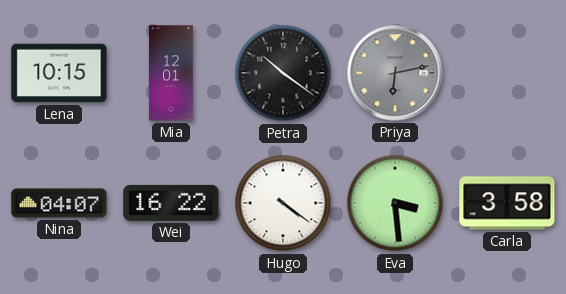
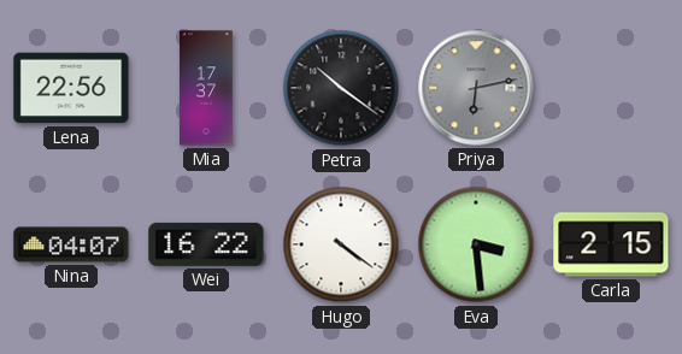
Lena: 10:15 -> 22:56 (71, 88)
Mia: 12:01 -> 17:37 (206, 88)
Carla: 3:58 -> 2:15 (611, 244)
